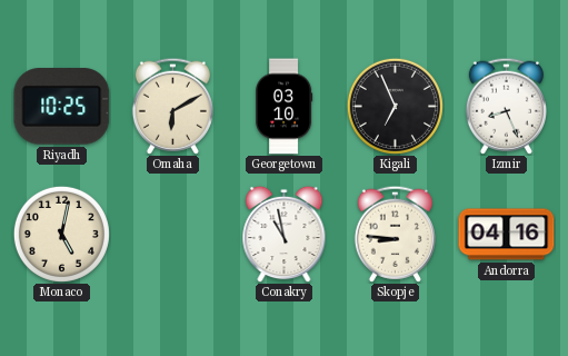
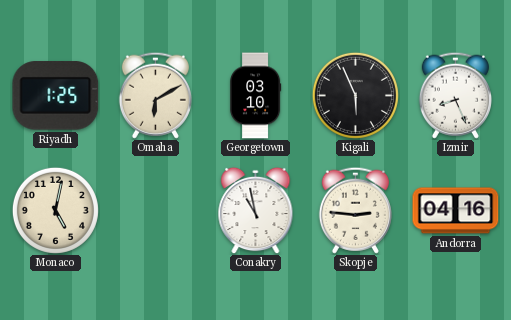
Riyadh: 10:25 -> 1:25 (56, 96)
Kigali: 6:56 -> 5:56 (355, 95)
Skopje: 8:46 -> 2:46 (355, 210)
